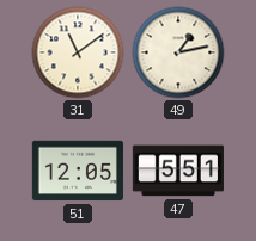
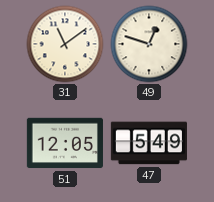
49: 1:13 -> 12:48 (149, 44)
47: 5:51 -> 5:49 (149, 143)
